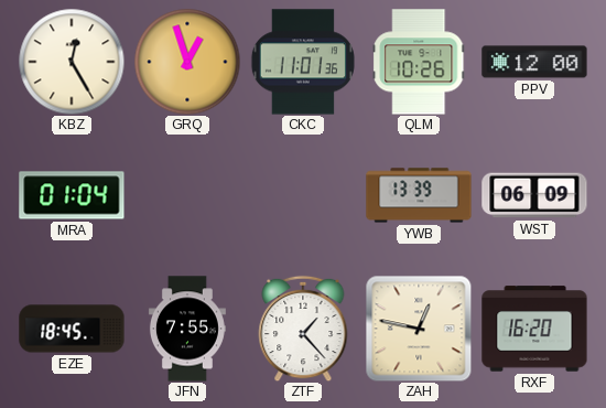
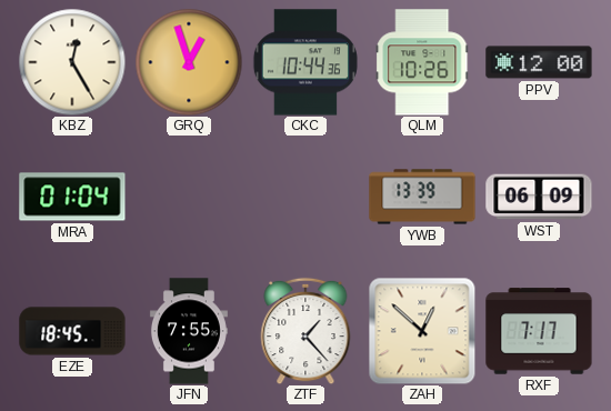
CKC: 11:01 -> 10:44 (305, 62)
ZAH: 12:47 -> 12:52 (422, 331)
RXF: 16:20 -> 7:17 (539, 331)
